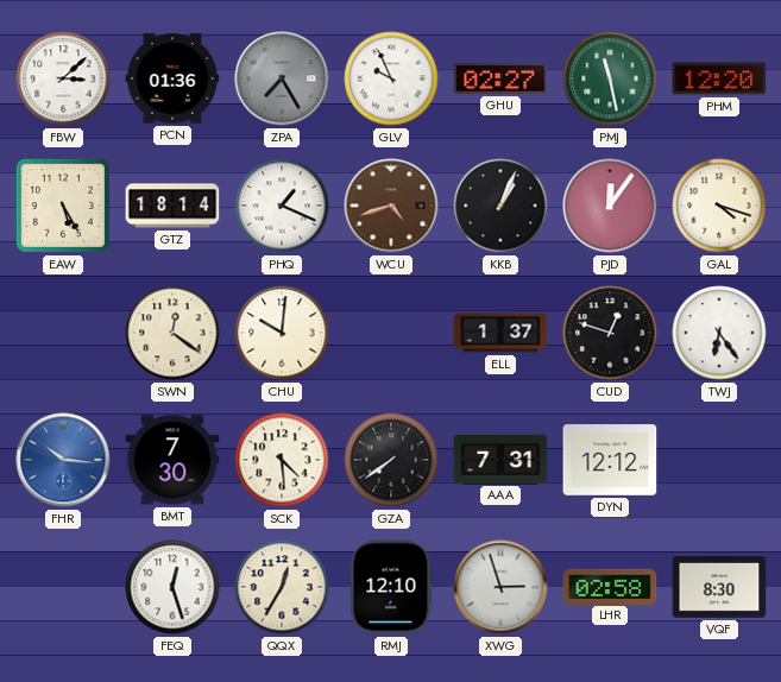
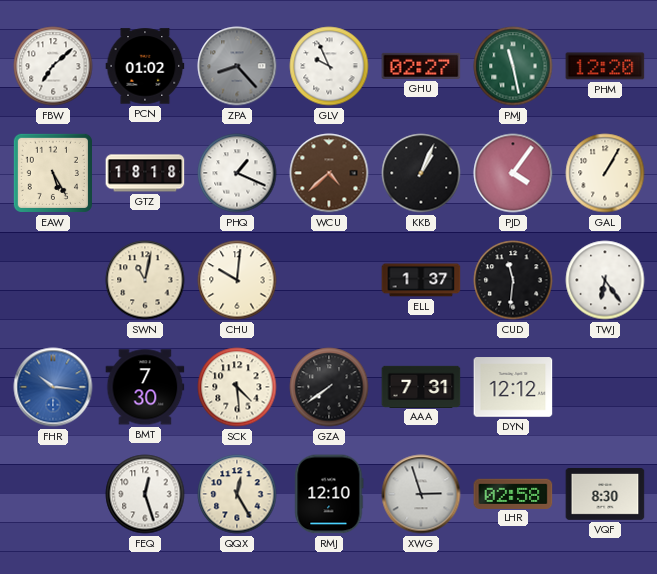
FBW: 3:08 -> 7:08 (53, 66)
PCN: 01:36 -> 01:02 (145, 66)
ZPA: 7:25 -> 8:23 (237, 66)
GTZ: 18:14 -> 18:18 (145, 173)
WCU: 4:42 -> 4:38 (329, 173)
PJD: 12:06 -> 4:06 (513, 173)
GAL: 4:18 -> 1:05 (605, 173)
SWN: 12:21 -> 11:02 (145, 280)
CUD: 12:48 -> 11:31 (513, 280)
QQX: 12:35 -> 12:25 (237, 494)
